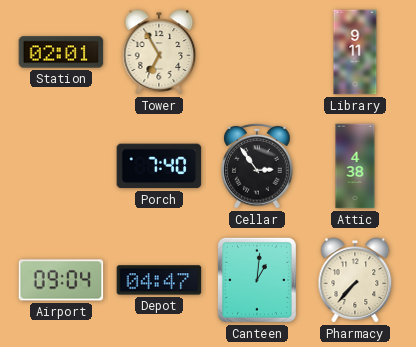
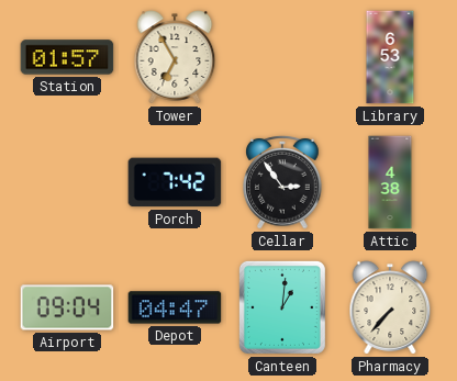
Station: 02:01 -> 01:57 (67, 57)
Library: 9:11 -> 6:53 (390, 57)
Porch: 7:40 -> 7:42 (175, 182)
